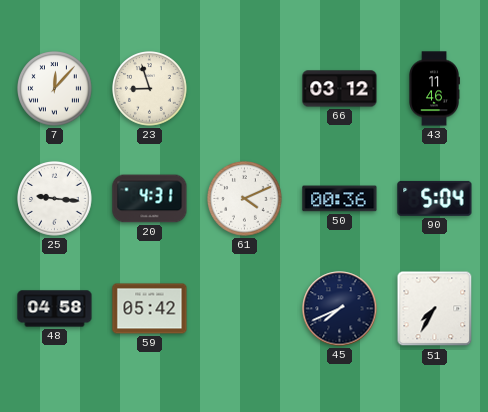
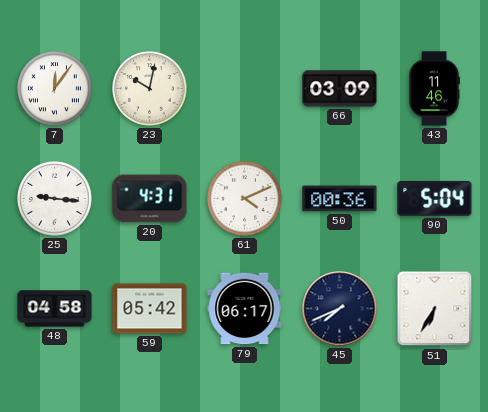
7: 12:07 -> 12:06 (55, 89)
23: 8:57 -> 10:02 (150, 89)
66: 03:12 -> 03:09 (340, 89)
79: none -> 06:17 (245, 309)
51: 7:35 -> 6:35 (435, 309)
